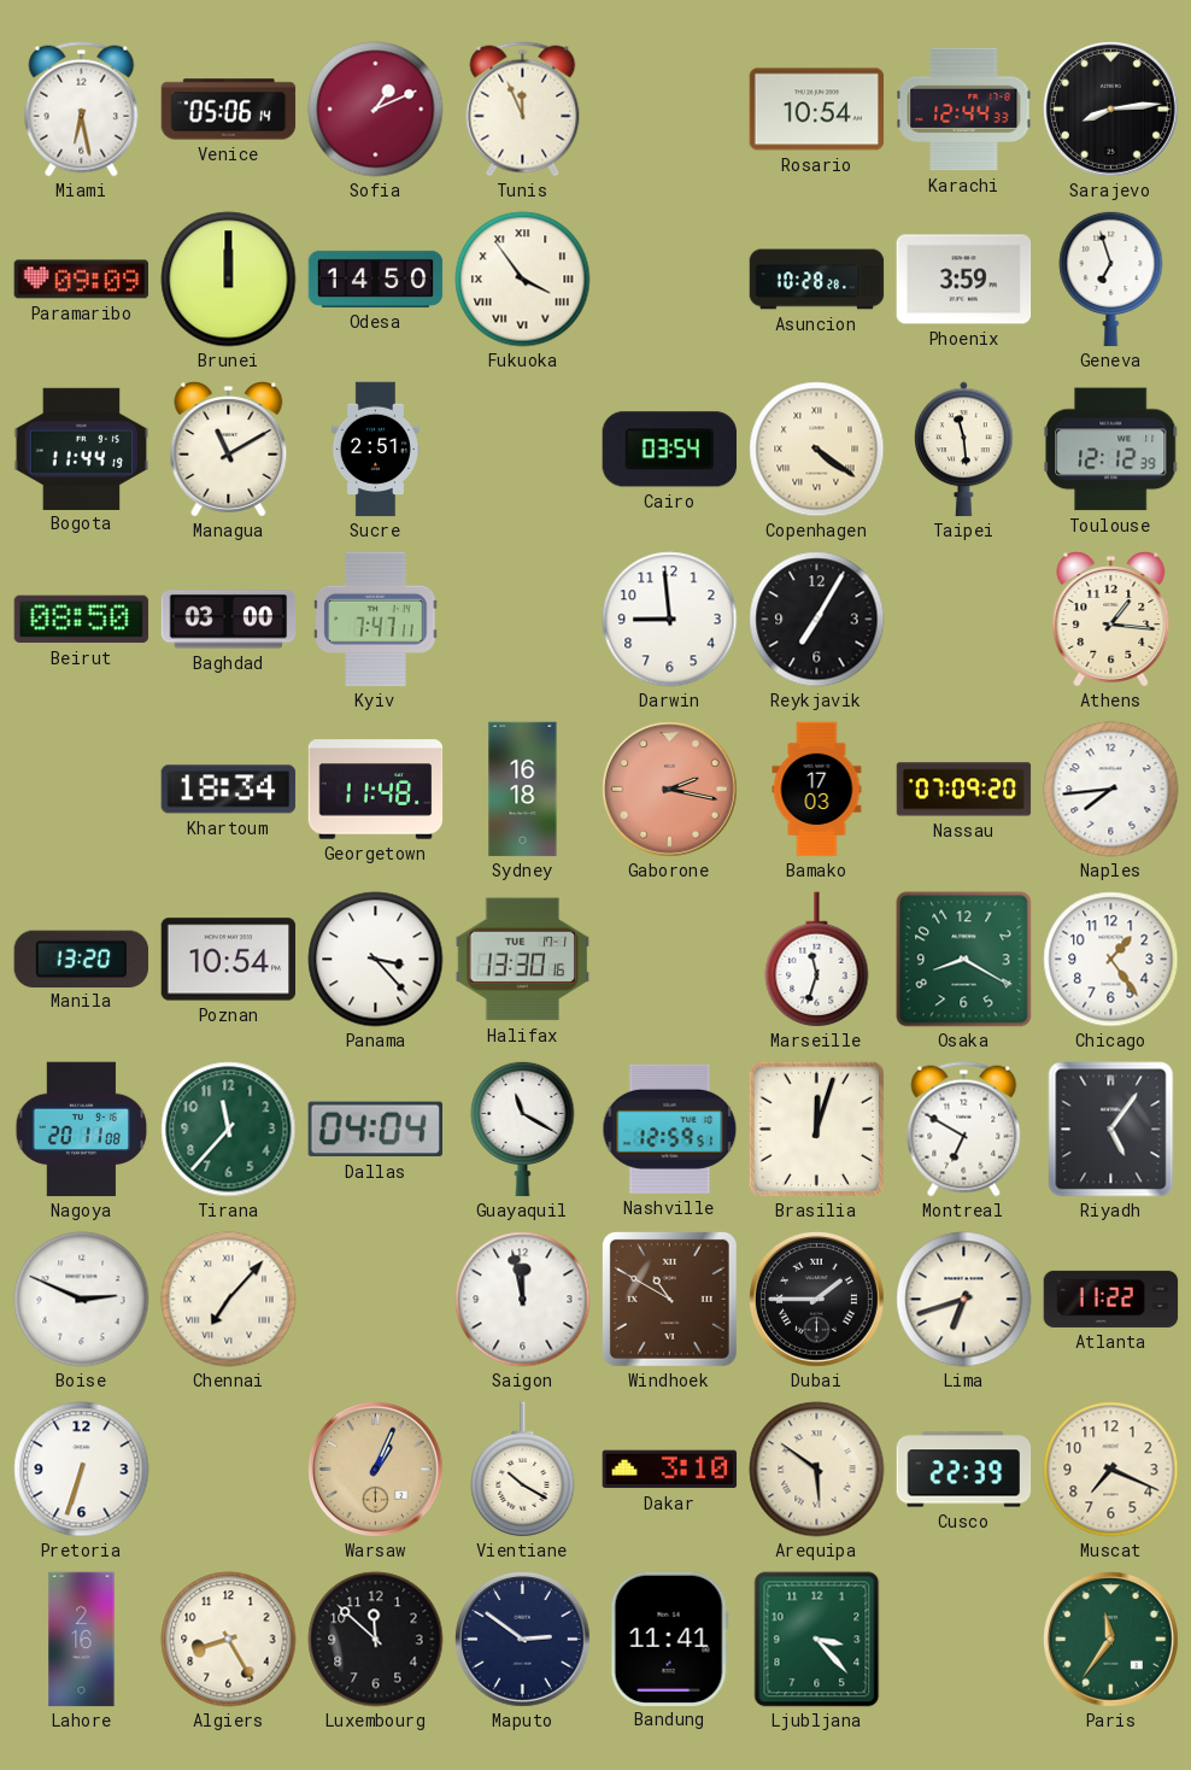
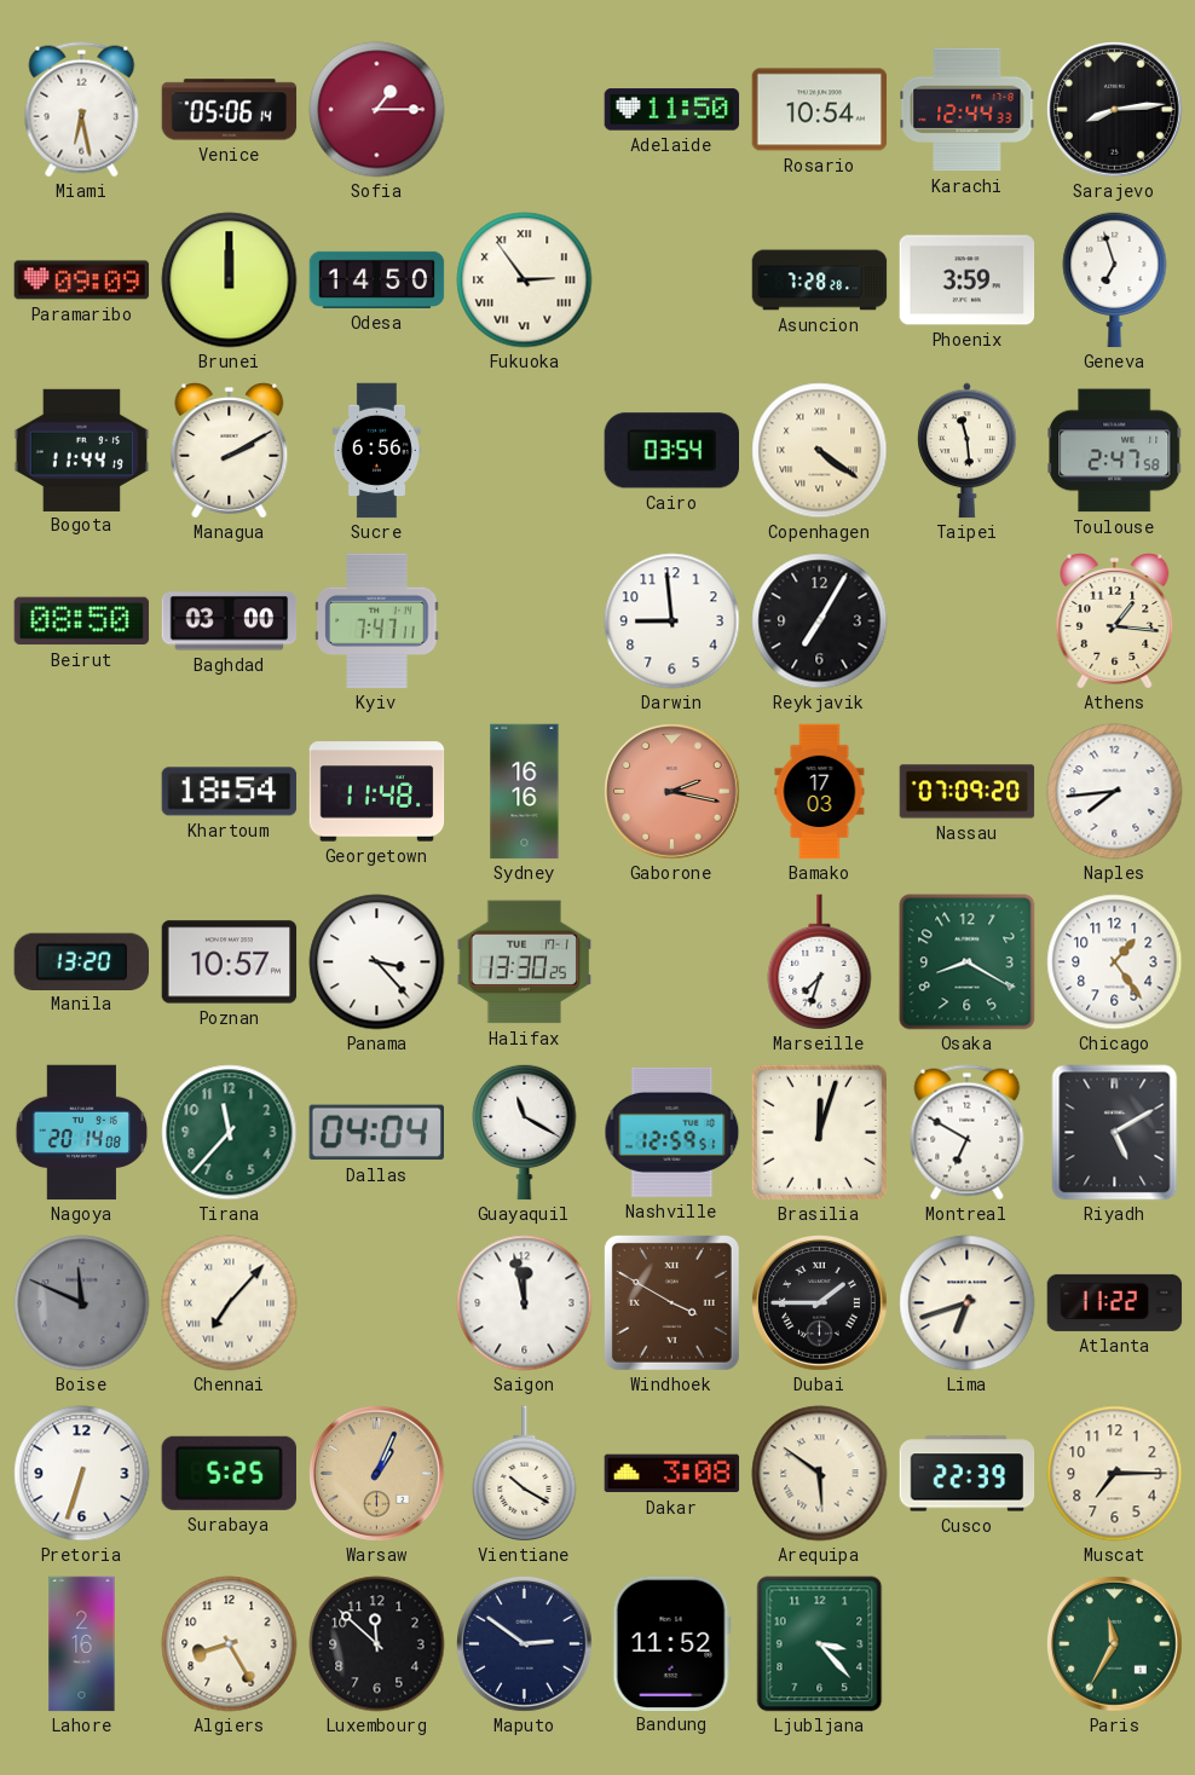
Sofia: 1:11 -> 1:15 (377, 110)
Tunis: 11:56 -> none (523, 110)
Adelaide: none -> 11:50 (672, 110)
Fukuoka: 3:54 -> 2:54 (525, 281)
Asuncion: 10:28 -> 7:28 (820, 281)
Managua: 11:10 -> 2:10 (230, 451)
Sucre: 2:51 -> 6:56 (376, 451)
Toulouse: 12:12 -> 2:47 (1115, 451)
Khartoum: 18:34 -> 18:54 (230, 792)
Sydney: 16:18 -> 16:16 (525, 792)
Poznan: 10:54 -> 10:57 (230, 962)
Halifax: 13:30:16 -> 13:30:25 (525, 962)
Marseille: 11:33 -> 7:33 (820, 962)
Nagoya: 20:11 -> 20:14 (82, 1133)
Riyadh: 5:06 -> 5:10 (1115, 1133)
Boise: 2:49 -> 11:49 (82, 1303)
Boise dial: white -> grey (82, 1303)
Windhoek: 10:50 -> 3:50 (671, 1302)
Surabaya: none -> 5:25 (229, 1473)
Dakar: 3:10 -> 3:08 (672, 1474)
Muscat: 7:19 -> 7:15 (1115, 1474)
Bandung: 11:41 -> 11:52 (671, 1643)
Paris: 11:36 -> 11:35 (1115, 1644)
